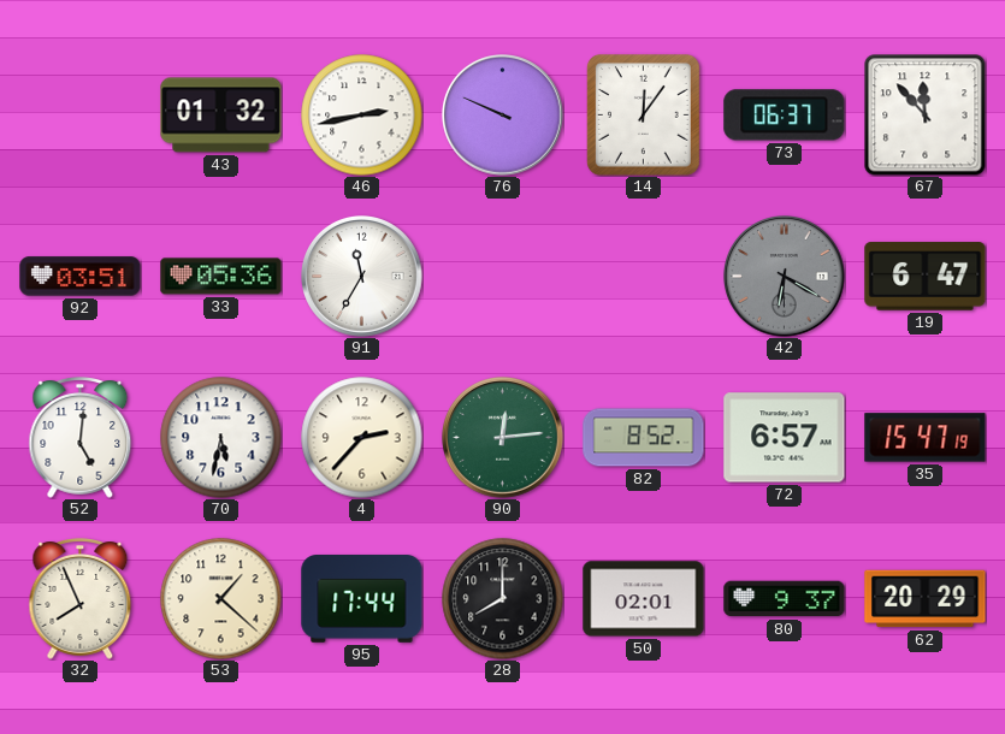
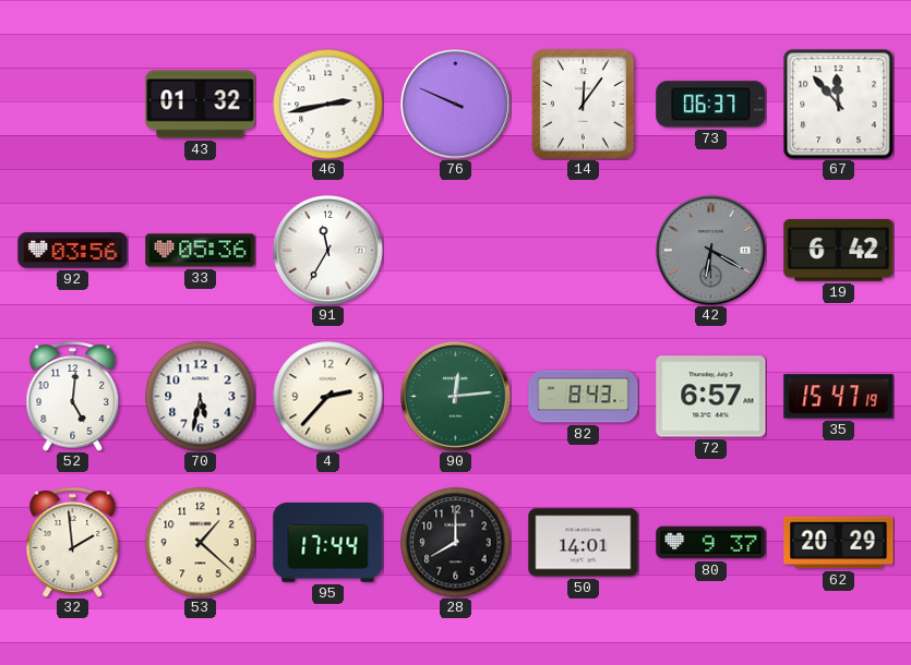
92: 03:51 -> 03:56 (73, 251)
19: 6:47 -> 6:42 (839, 251)
82: 8:52 -> 8:43 (584, 397)
32: 7:56 -> 1:59 (73, 543)
50: 02:01 -> 14:01 (584, 543)
